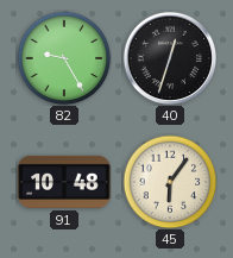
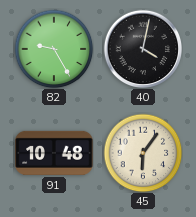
40: 12:33 -> 4:02 (142, 48)
